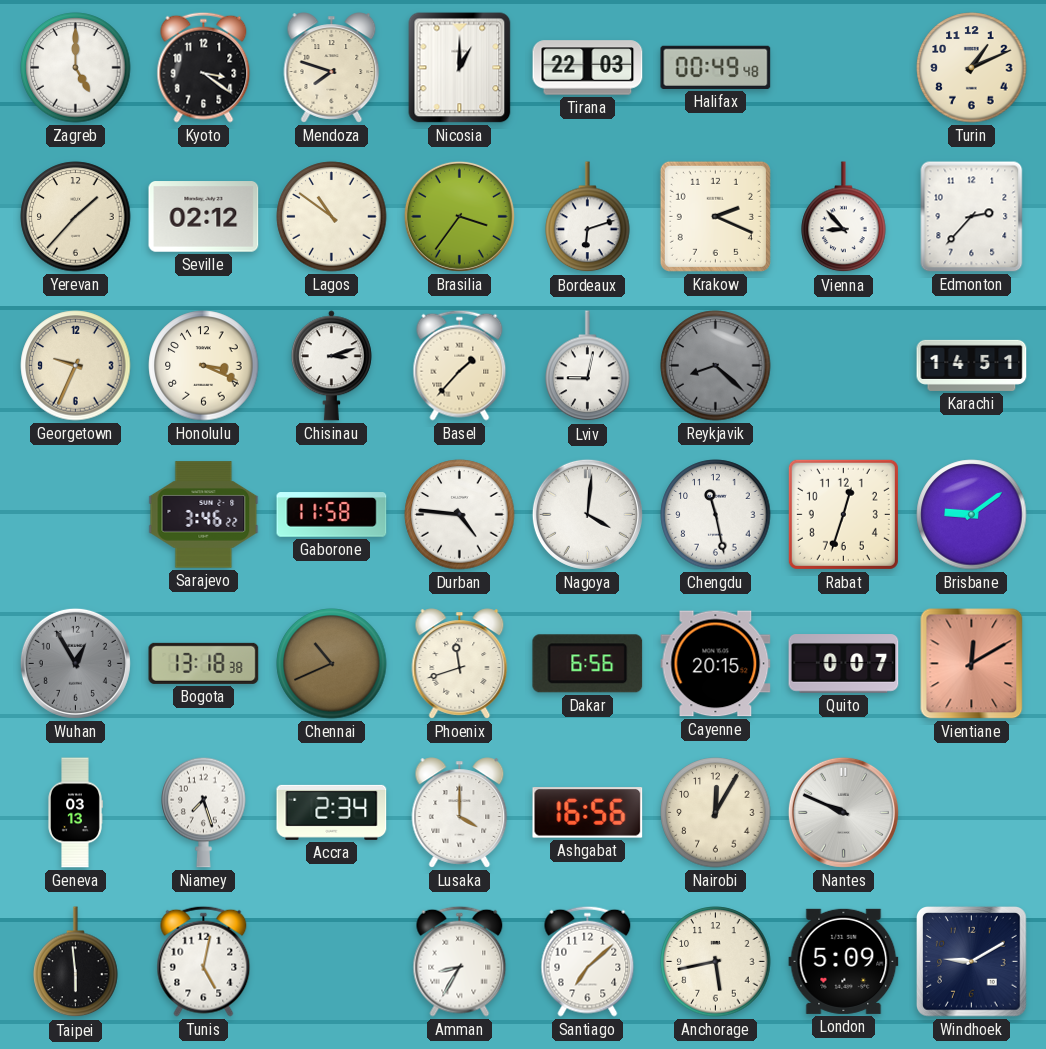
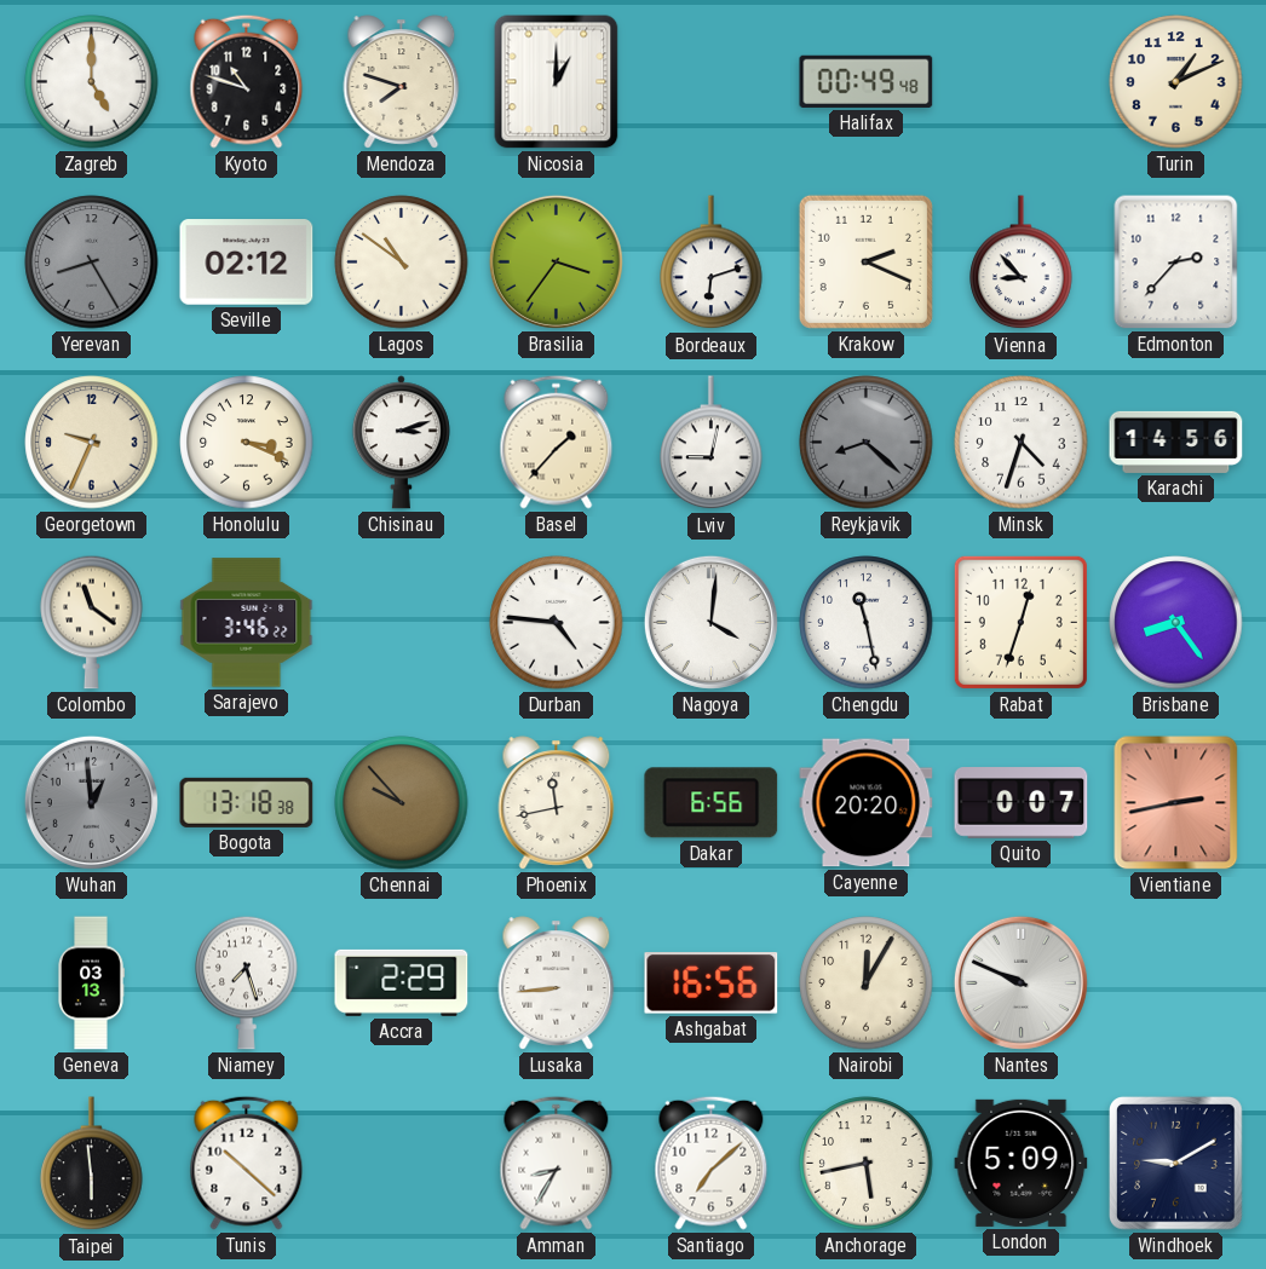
Kyoto: 3:21 -> 10:48 (247, 81)
Tirana: 22:03 -> none (588, 68)
Yerevan: 1:37 -> 8:25 (92, 263)
Yerevan dial: cream -> grey (92, 263)
Minsk: none -> 4:33 (1022, 443)
Karachi: 14:51 -> 14:56 (1176, 442)
Colombo: none -> 11:21 (92, 622)
Gaborone: 11:58 -> none (332, 515)
Brisbane: 9:09 -> 8:24 (1176, 623)
Wuhan: 12:55 -> 12:59 (91, 802)
Chennai: 10:41 -> 9:53 (402, 803)
Phoenix: 11:42 -> 11:43 (557, 803)
Cayenne: 20:15 -> 20:20 (867, 803)
Vientiane: 12:10 -> 2:43 (1176, 803)
Accra: 2:34 -> 2:29 (402, 982)
Lusaka: 4:00 -> 8:44 (557, 984)
Tunis: 5:02 -> 10:22 (247, 1163)
